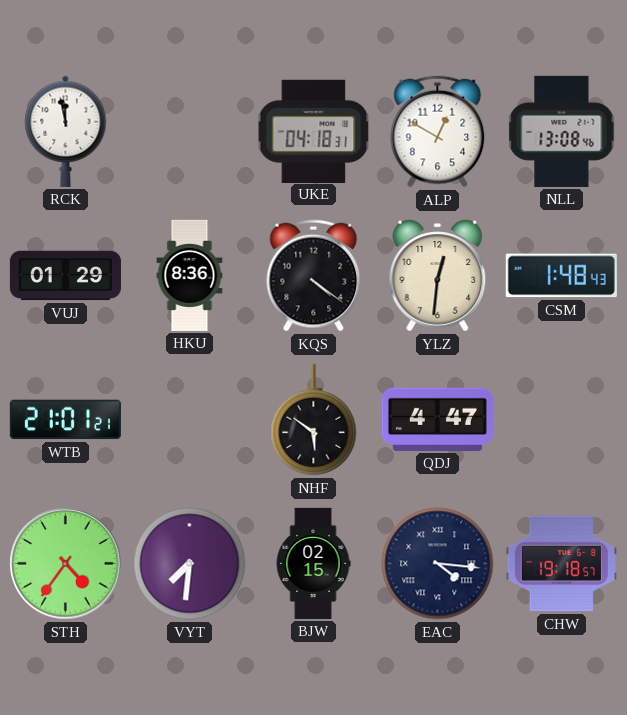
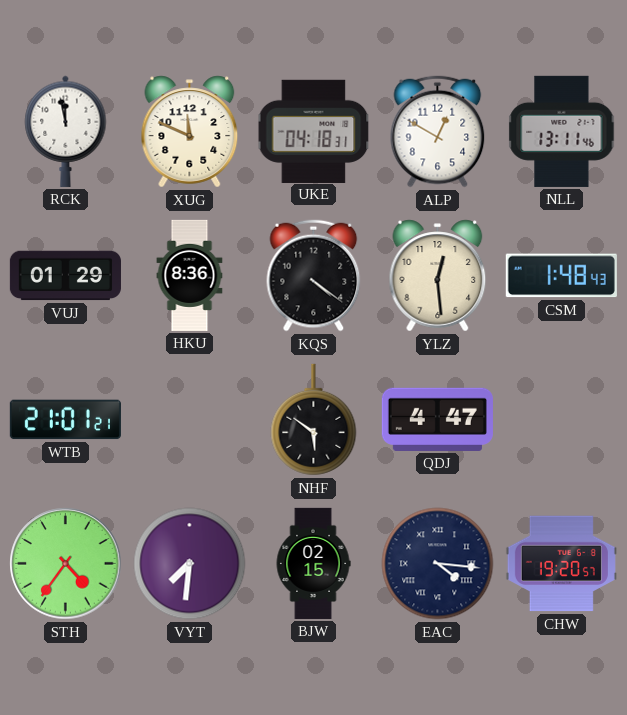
XUG: none -> 11:49 (190, 132)
NLL: 13:08 -> 13:11 (562, 131)
YLZ: 12:31 -> 12:29 (438, 276)
CHW: 19:18 -> 19:20 (561, 564)
